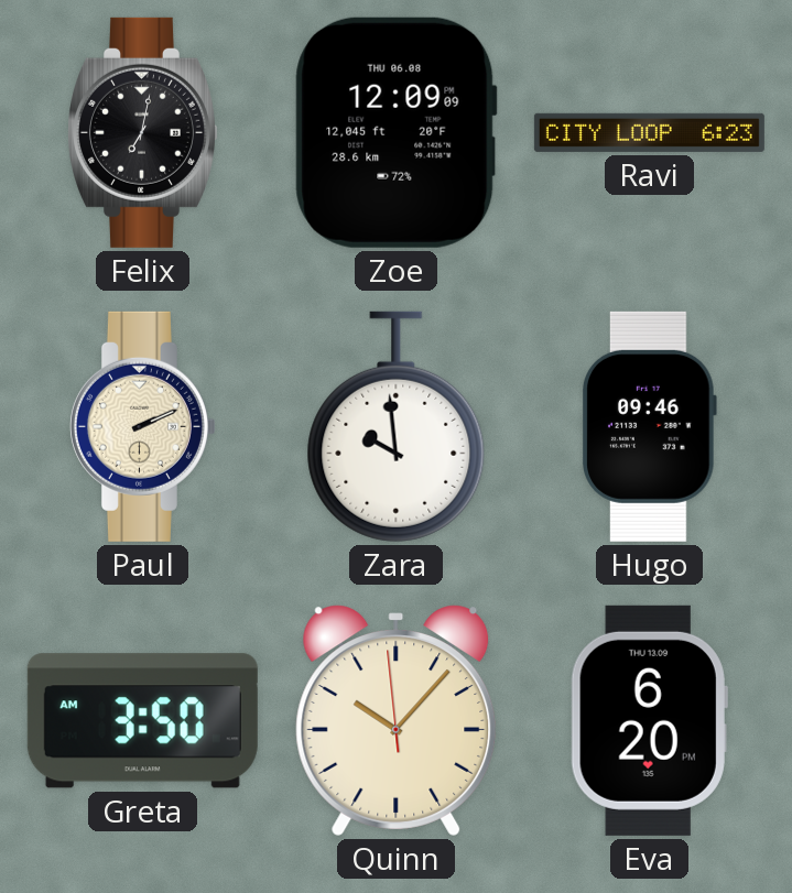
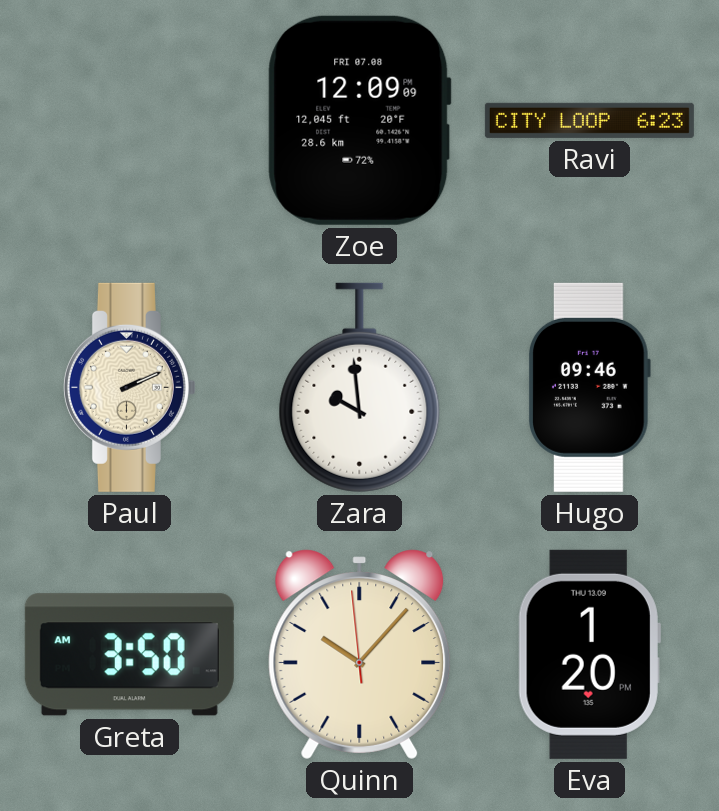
Felix: 7:02 -> none (143, 132)
Zoe date: THU 06.08 -> FRI 07.08 (359, 120)
Eva: 6:20 -> 1:20 (589, 654)
